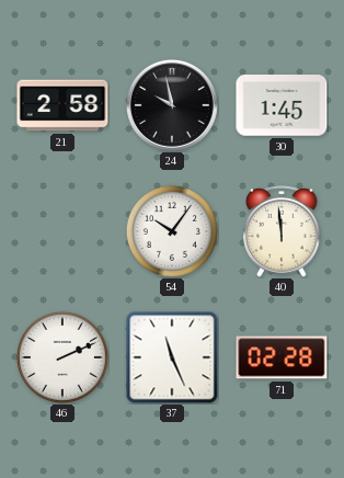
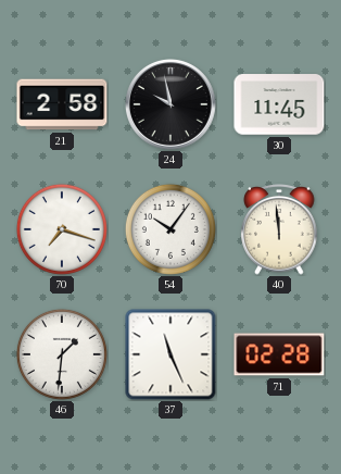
30: 1:45 -> 11:45 (279, 104)
70: none -> 7:18 (62, 229)
46: 2:11 -> 1:31 (62, 354)
